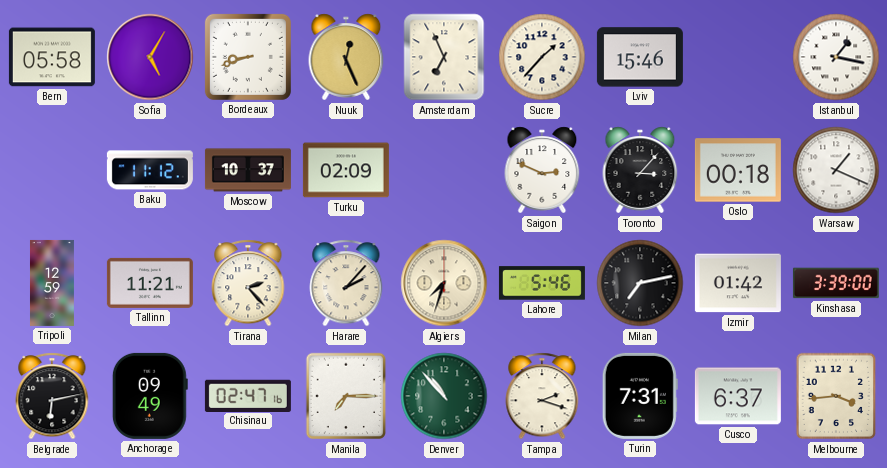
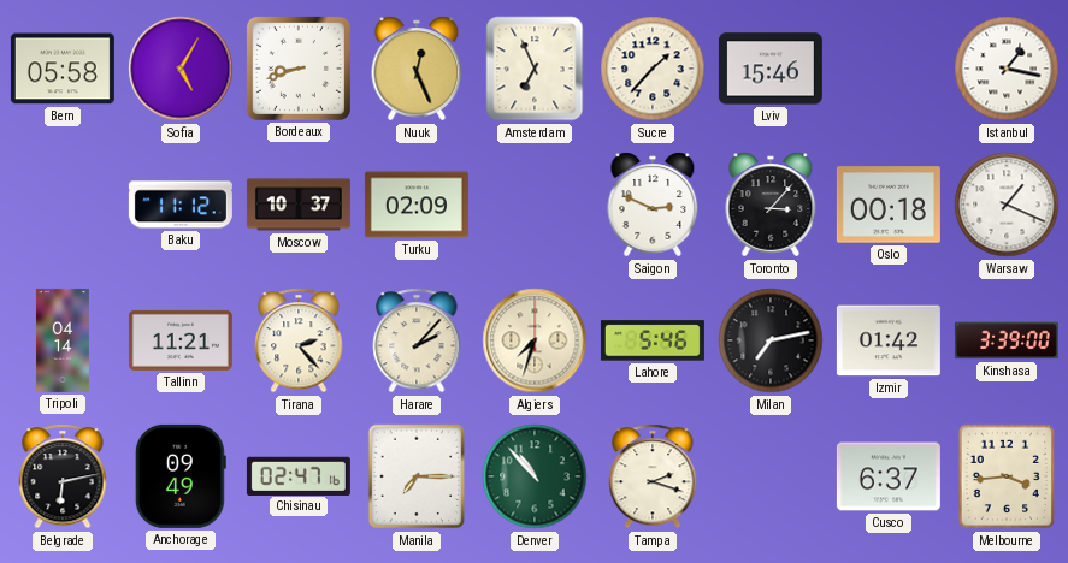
Tripoli: 12:59 -> 04:14 (63, 340)
Turin: 7:31 -> none (640, 396)
